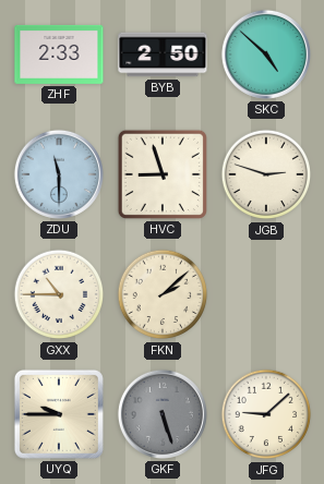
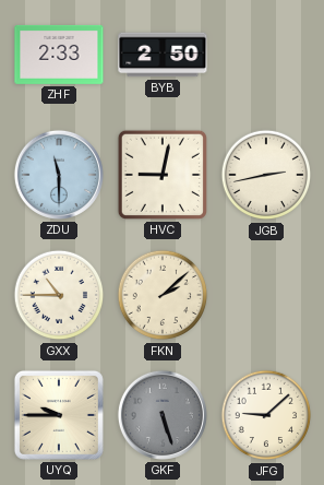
SKC: 4:52 -> none (266, 55)
HVC: 8:57 -> 9:02 (163, 175)
JGB: 2:48 -> 2:43 (266, 175)
